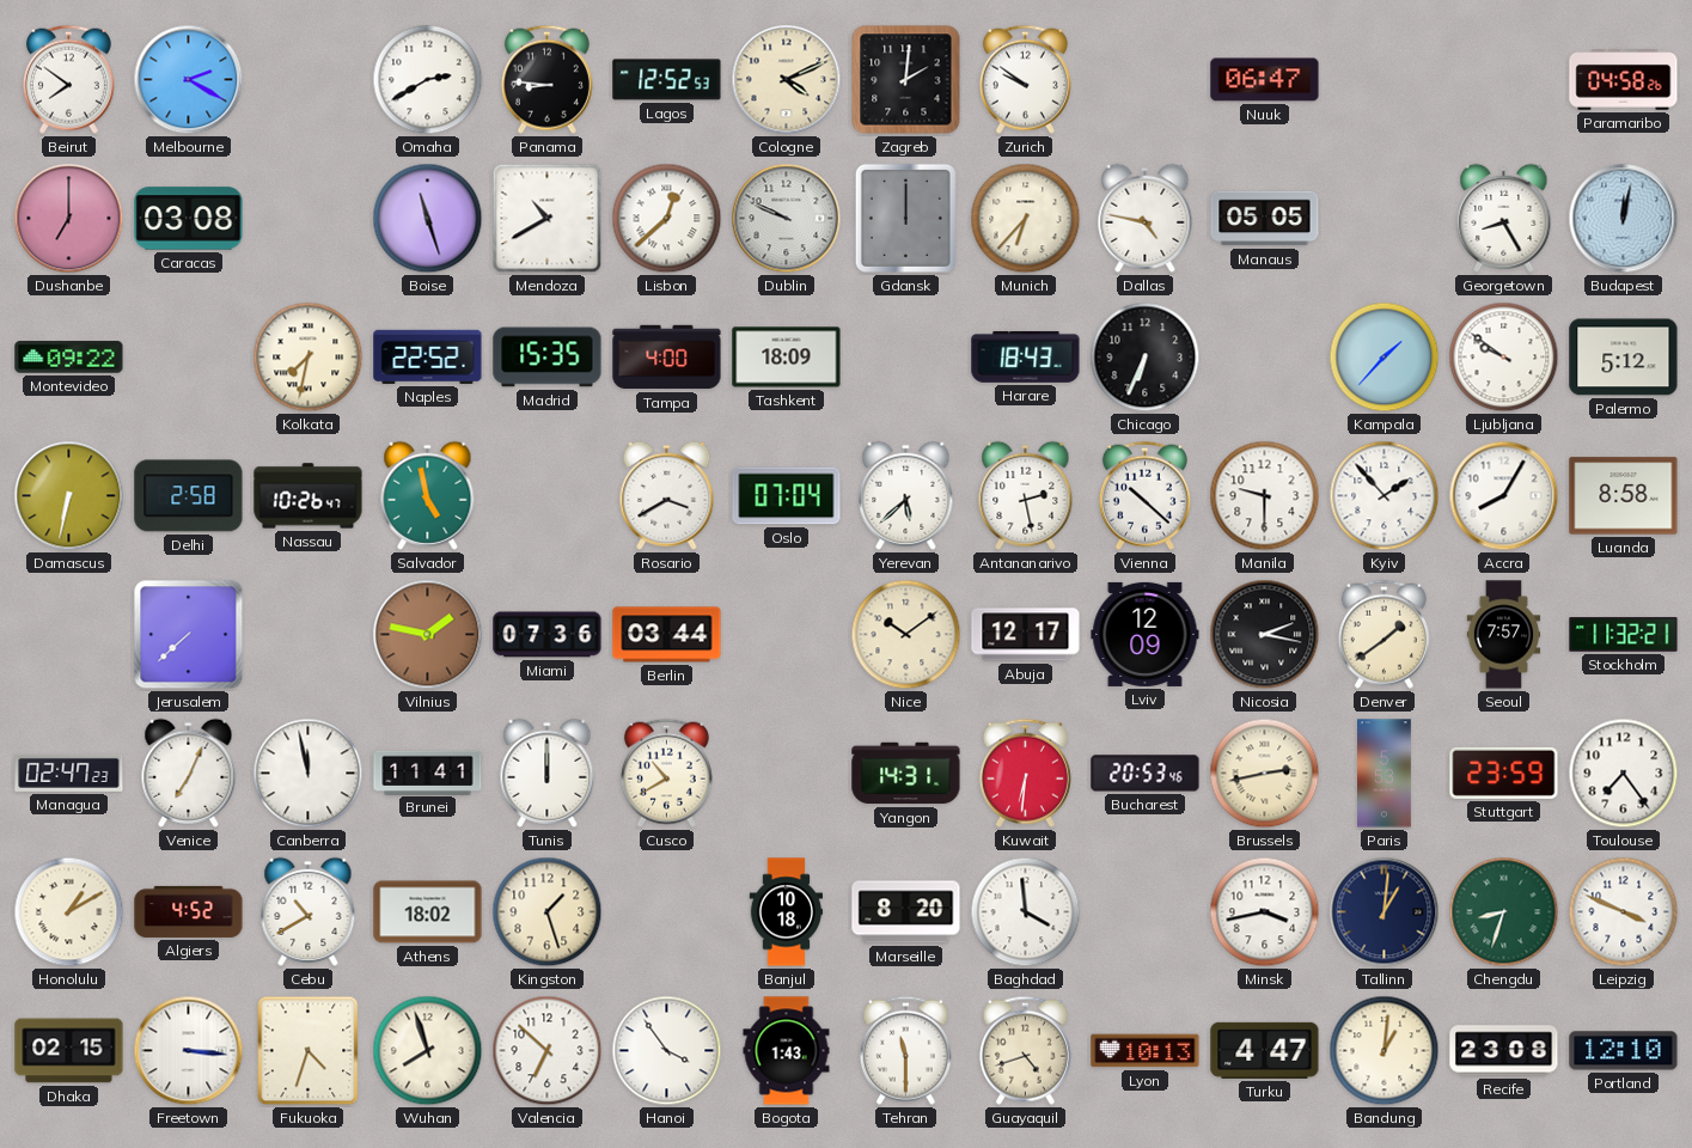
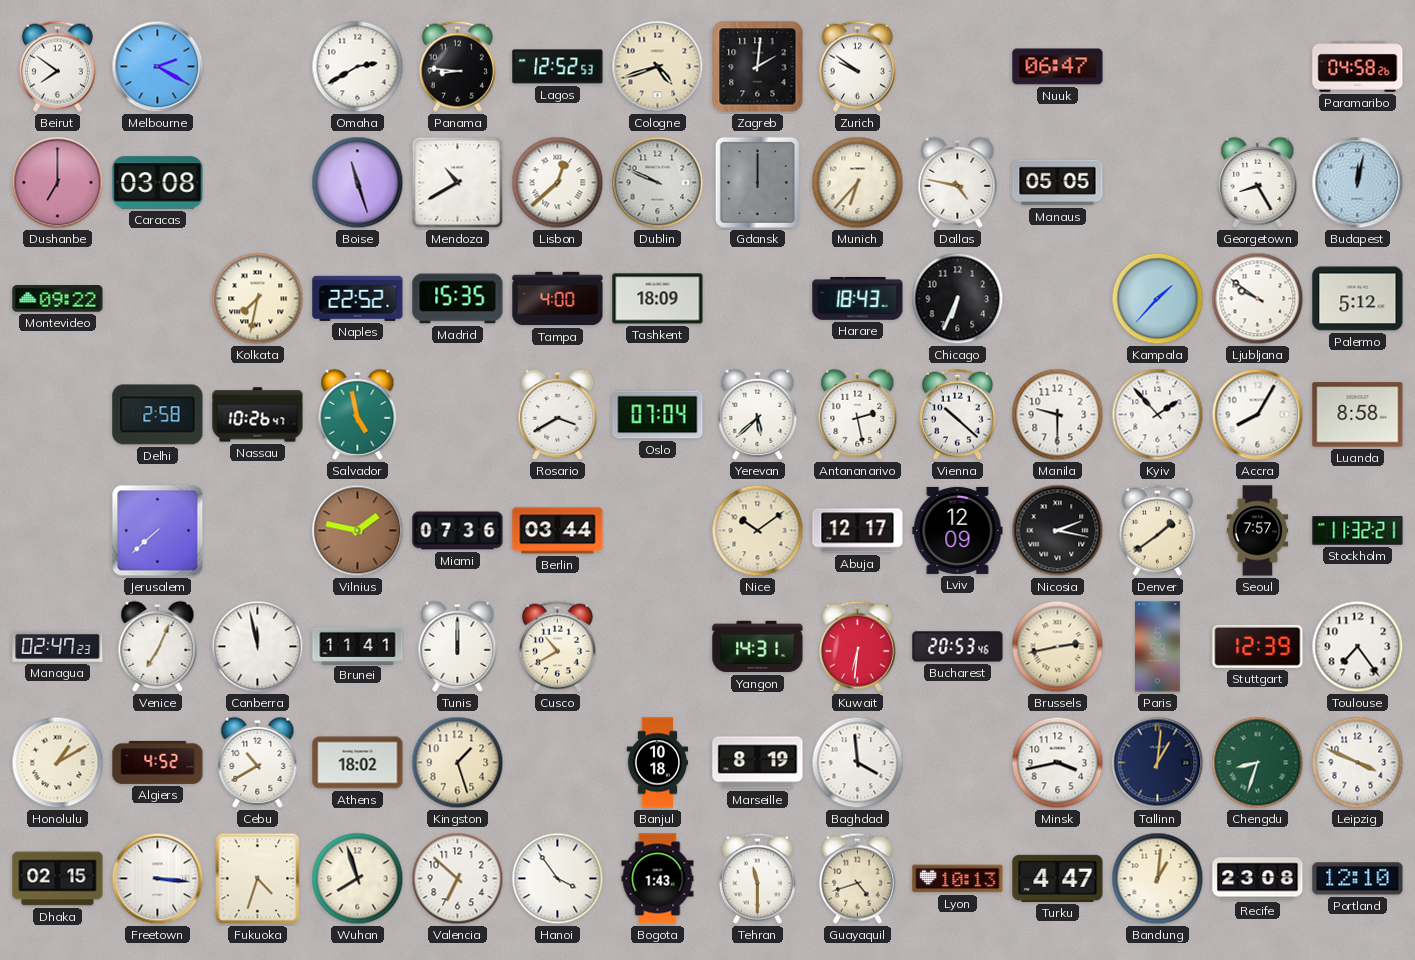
Cologne: 4:11 -> 4:42 (658, 67)
Damascus: 6:32 -> none (69, 496)
Stuttgart: 23:59 -> 12:39 (1258, 646)
Marseille: 8:20 -> 8:19 (758, 763)
